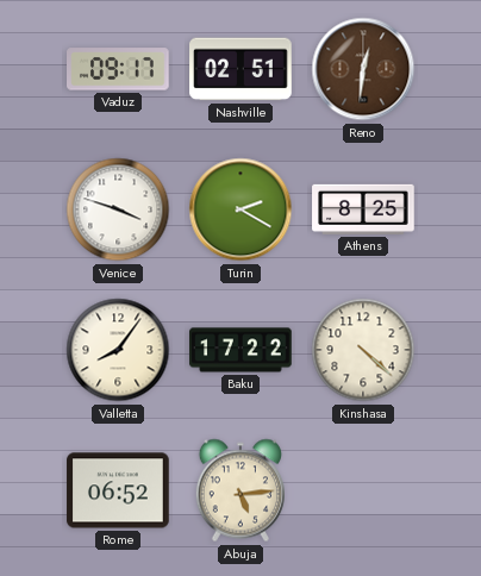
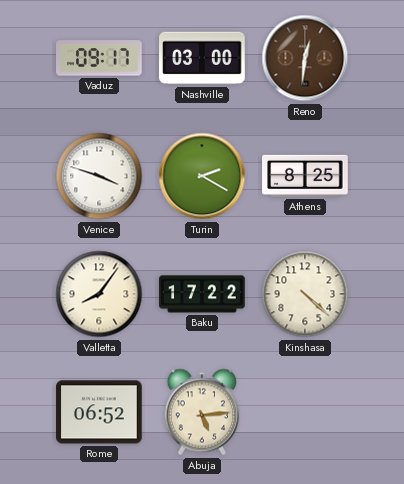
Nashville: 02:51 -> 03:00 (202, 58)
